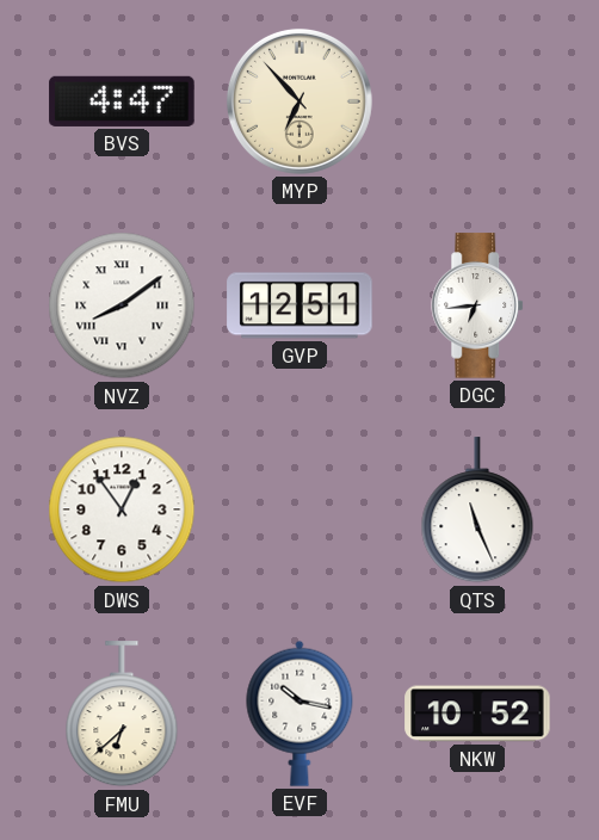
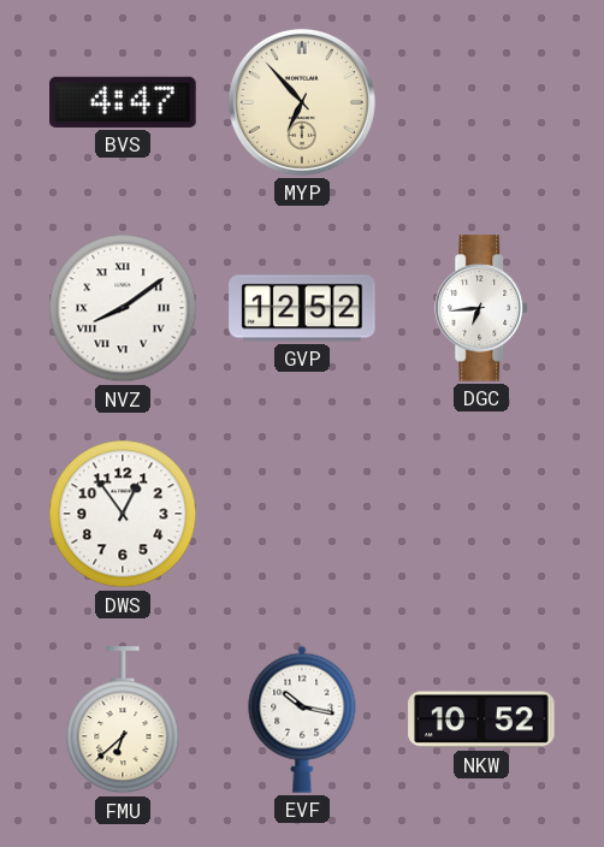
GVP: 12:51 -> 12:52 (302, 308)
QTS: 11:26 -> none (477, 511)
